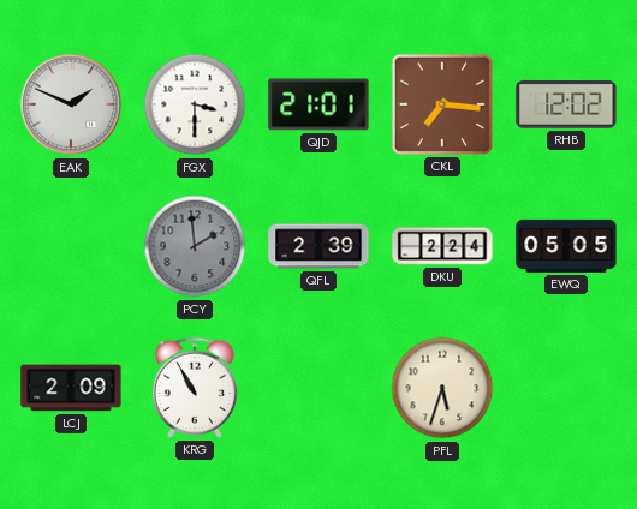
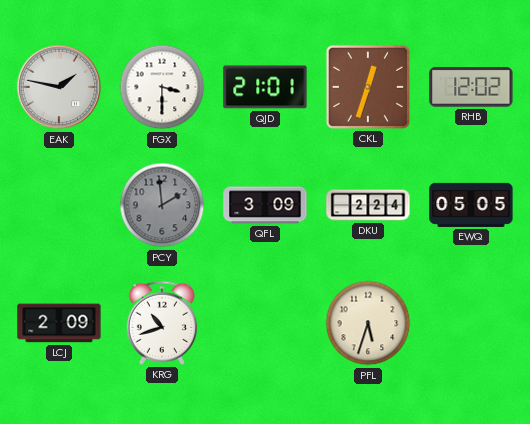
EAK: 1:49 -> 1:47 (59, 87)
CKL: 7:16 -> 12:33 (368, 87)
QFL: 2:39 -> 3:09 (265, 205)
KRG: 10:55 -> 10:42 (162, 323)
